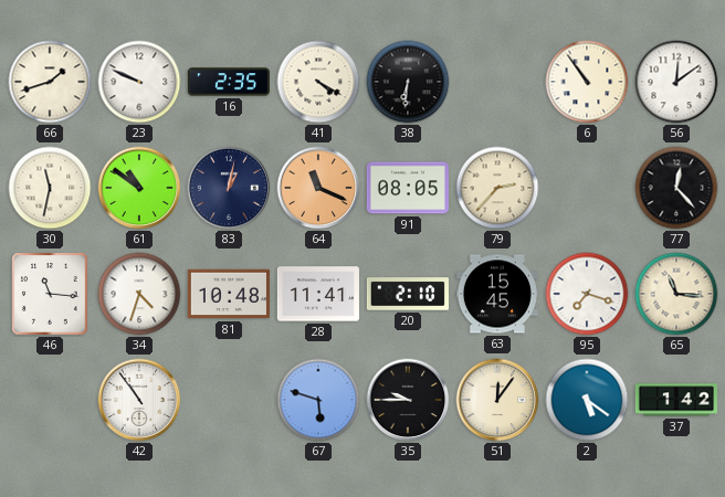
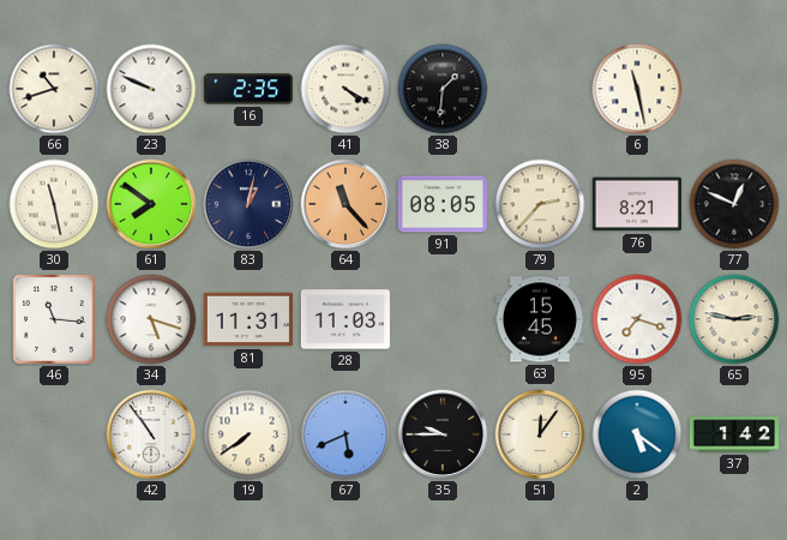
66: 1:42 -> 10:42 (54, 89)
38: 6:31 -> 1:31 (443, 89)
6: 10:54 -> 11:28 (637, 89)
56: 12:09 -> none (676, 82)
30: 11:32 -> 11:28 (54, 204)
61: 10:51 -> 7:51 (151, 204)
64: 11:19 -> 11:23 (346, 204)
76: none -> 8:21 (637, 204)
77: 12:23 -> 12:49 (734, 204)
34: 4:33 -> 5:18 (151, 319)
81: 10:48 -> 11:31 (248, 319)
28: 11:41 -> 11:03 (346, 319)
20: 2:10 -> none (408, 294)
65: 11:16 -> 2:47 (734, 319)
19: none -> 7:39 (248, 434)
67: 5:48 -> 5:41 (346, 434)
